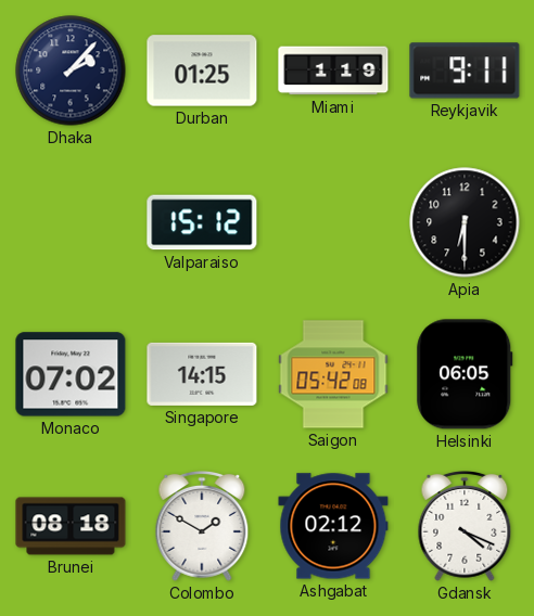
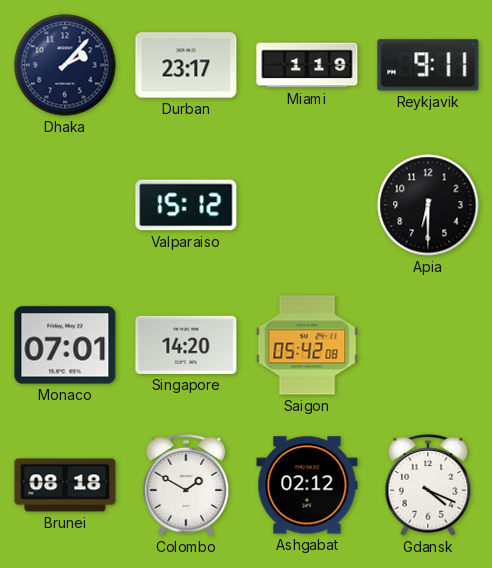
Durban: 01:25 -> 23:17 (186, 65)
Monaco: 07:02 -> 07:01 (65, 345)
Singapore: 14:15 -> 14:20 (186, 345)
Helsinki: 06:05 -> none (465, 374)
